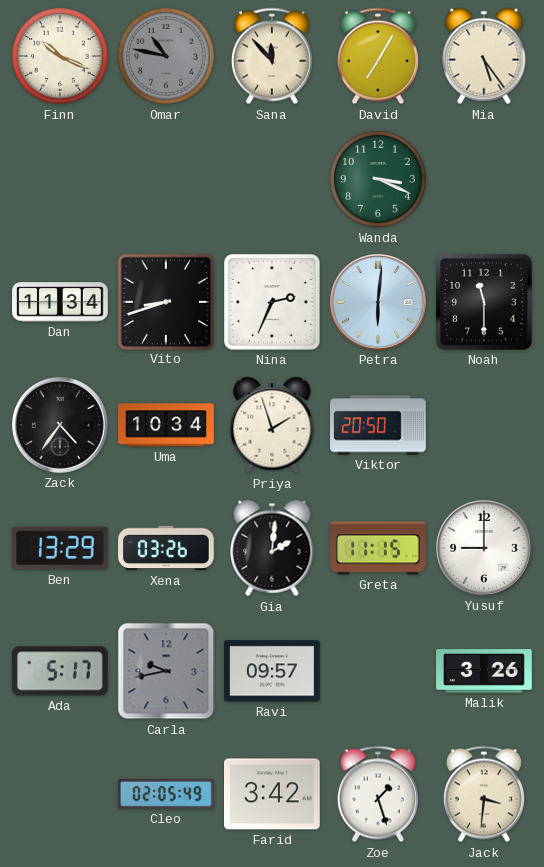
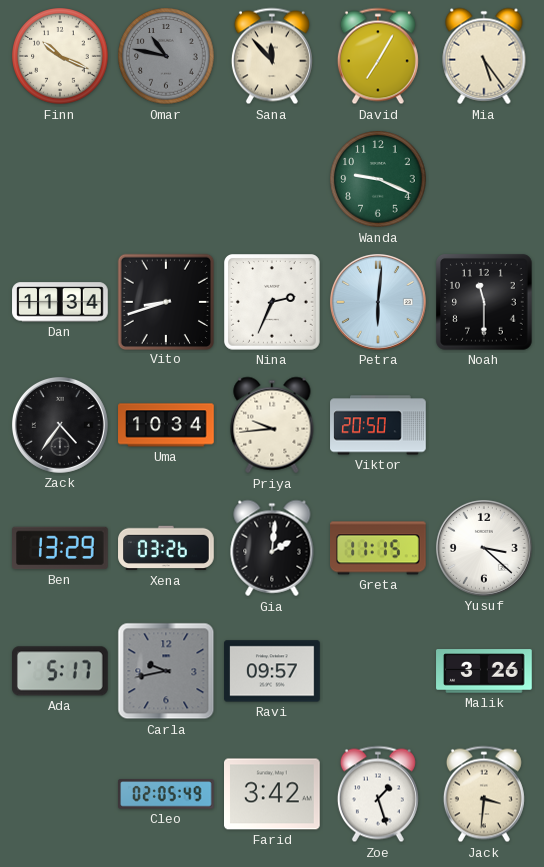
Wanda: 3:19 -> 9:19 (378, 179)
Priya: 1:57 -> 9:44 (272, 425)
Yusuf: 9:00 -> 3:22 (484, 548)
